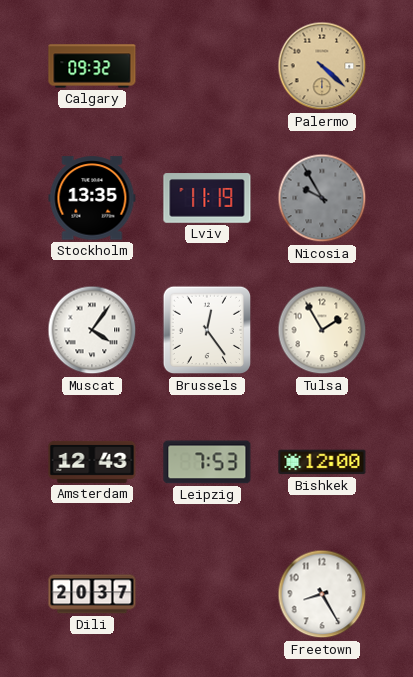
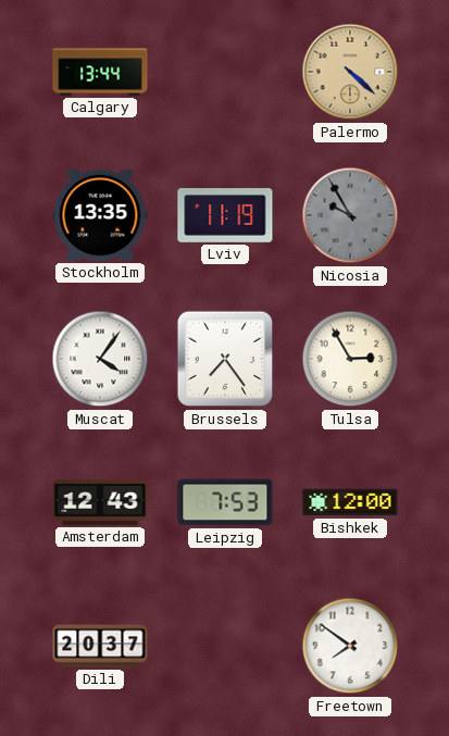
Calgary: 09:32 -> 13:44 (100, 72)
Brussels: 12:24 -> 7:24 (225, 359)
Tulsa: 1:55 -> 2:55 (350, 359)
Freetown: 8:25 -> 7:51 (350, 646)
